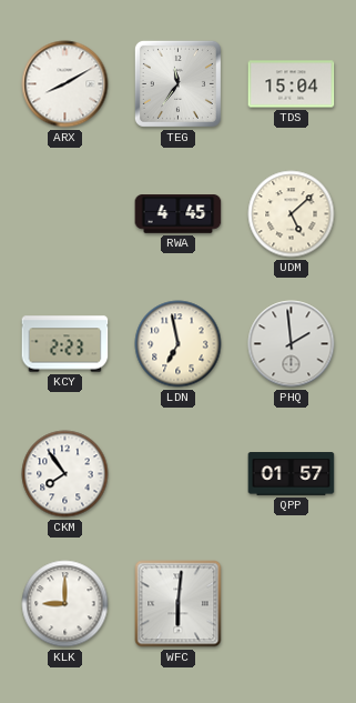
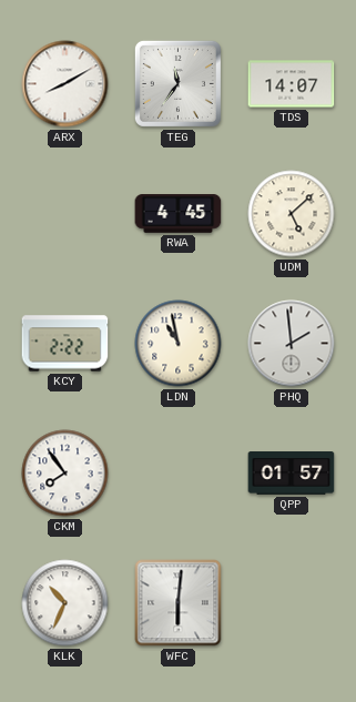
TDS: 15:04 -> 14:07 (292, 84)
KCY: 2:23 -> 2:22 (65, 344)
LDN: 6:58 -> 10:58 (179, 344)
KLK: 9:00 -> 10:34 (65, 603)
